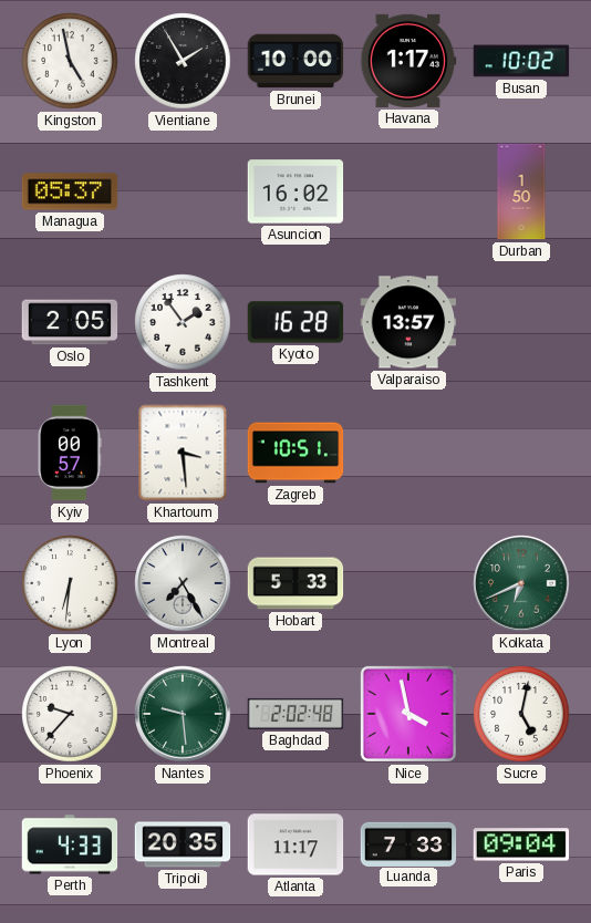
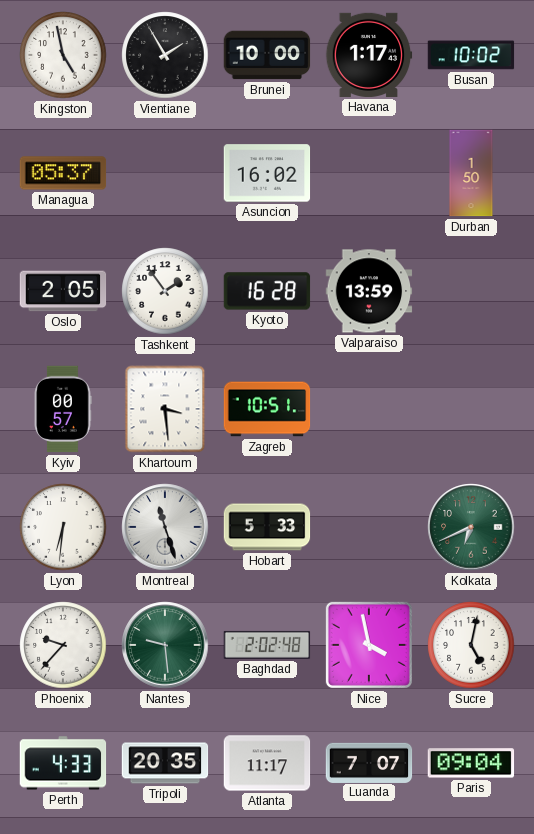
Valparaiso: 13:57 -> 13:59 (369, 291)
Montreal: 7:25 -> 11:27 (165, 527)
Luanda: 7:33 -> 7:07 (369, 762)
